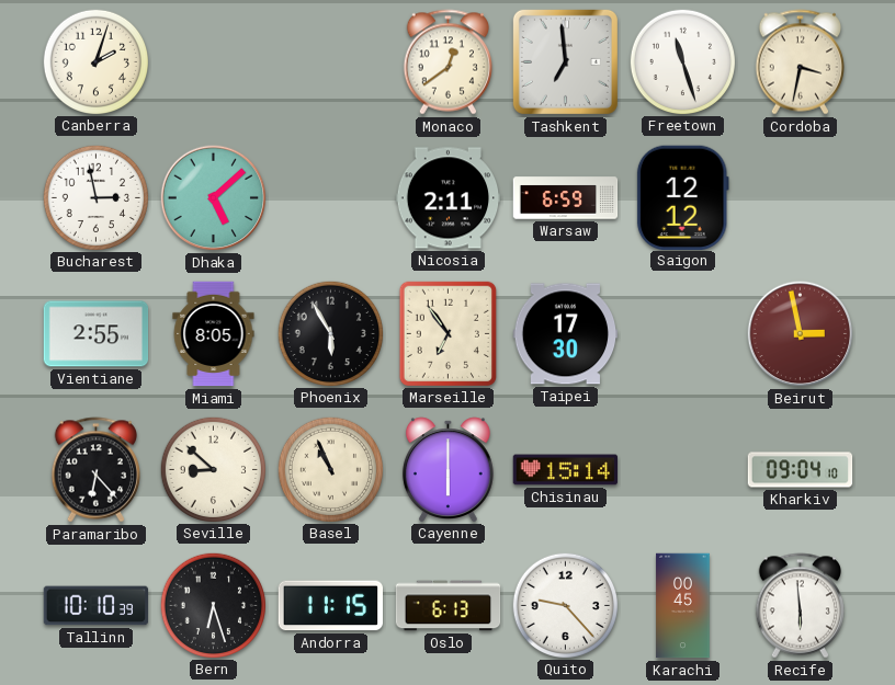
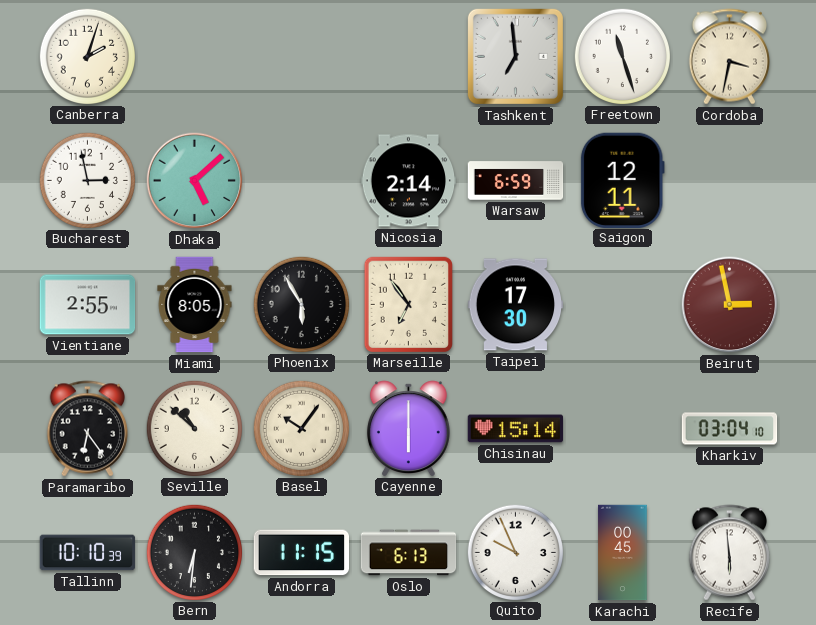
Monaco: 12:39 -> none (448, 62)
Nicosia: 2:11 -> 2:14 (409, 181)
Saigon: 12:12 -> 12:11 (622, 180)
Paramaribo: 6:23 -> 6:24 (87, 429)
Seville: 8:52 -> 10:52 (194, 428)
Basel: 10:56 -> 10:06 (301, 428)
Kharkiv: 09:04 -> 03:04 (730, 429)
Bern: 6:27 -> 6:31 (194, 552)
Quito: 9:23 -> 9:56 (515, 552)
